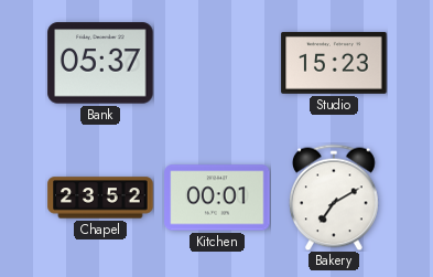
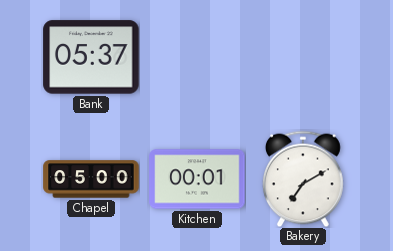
Studio: 15:23 -> none (334, 63)
Chapel: 23:52 -> 05:00 (91, 179)
